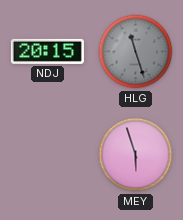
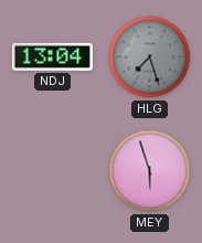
NDJ: 20:15 -> 13:04 (52, 56)
HLG: 11:27 -> 7:27 (150, 57)
